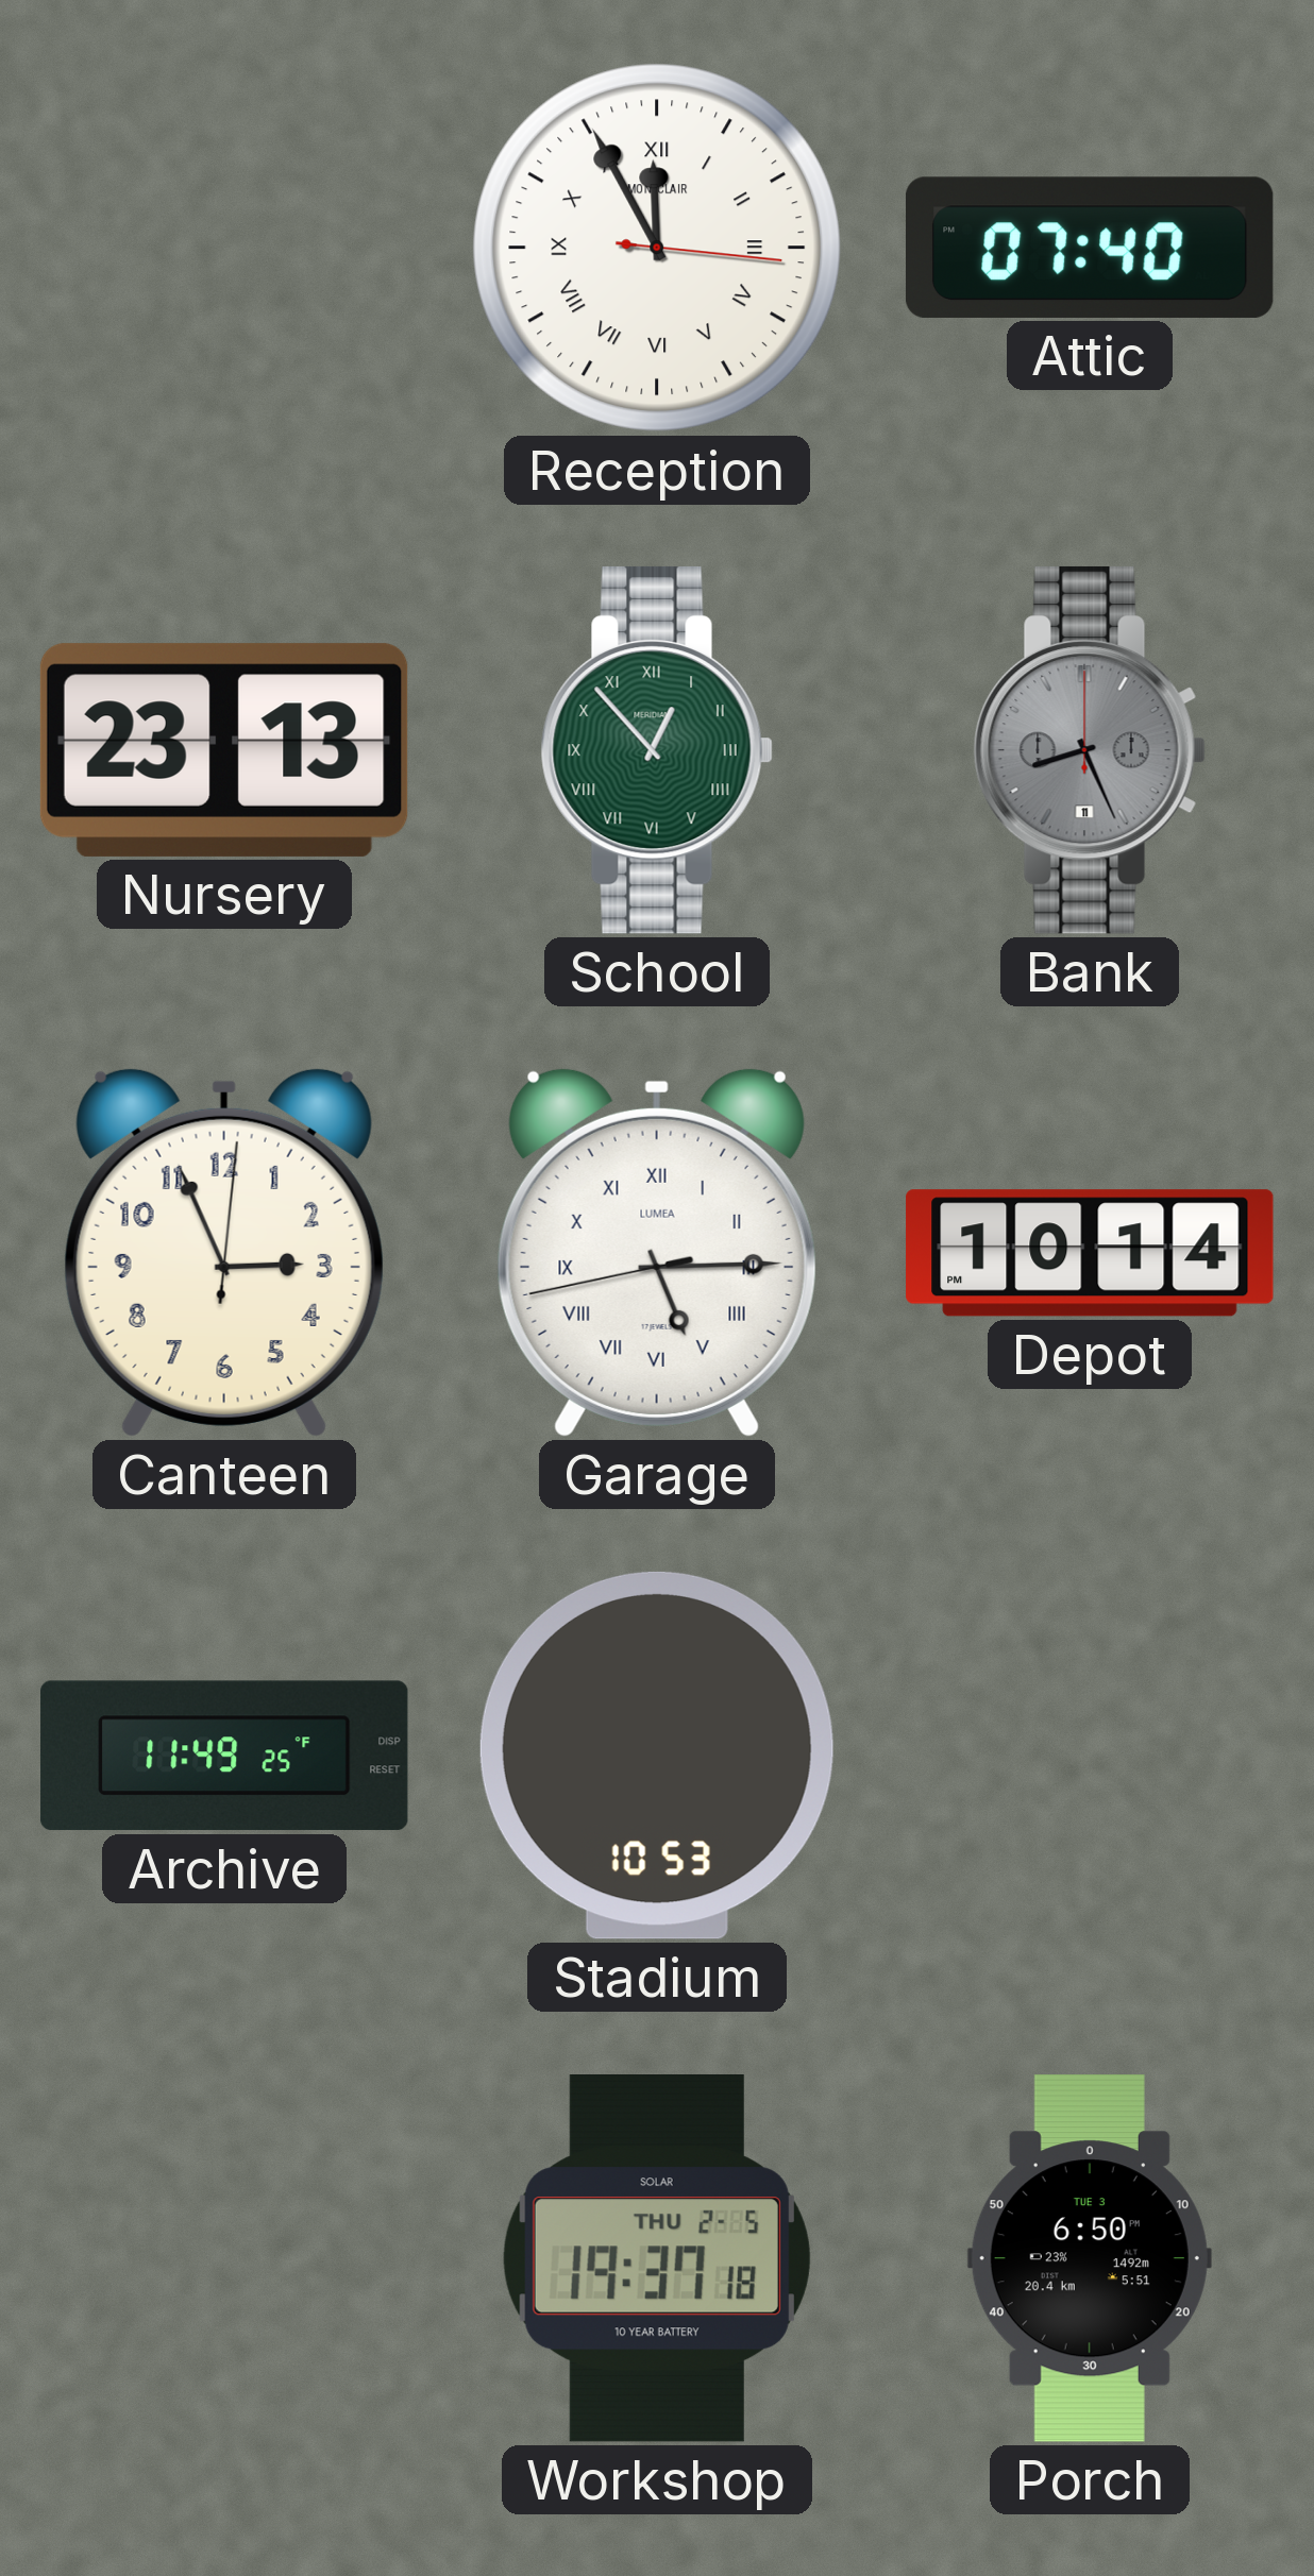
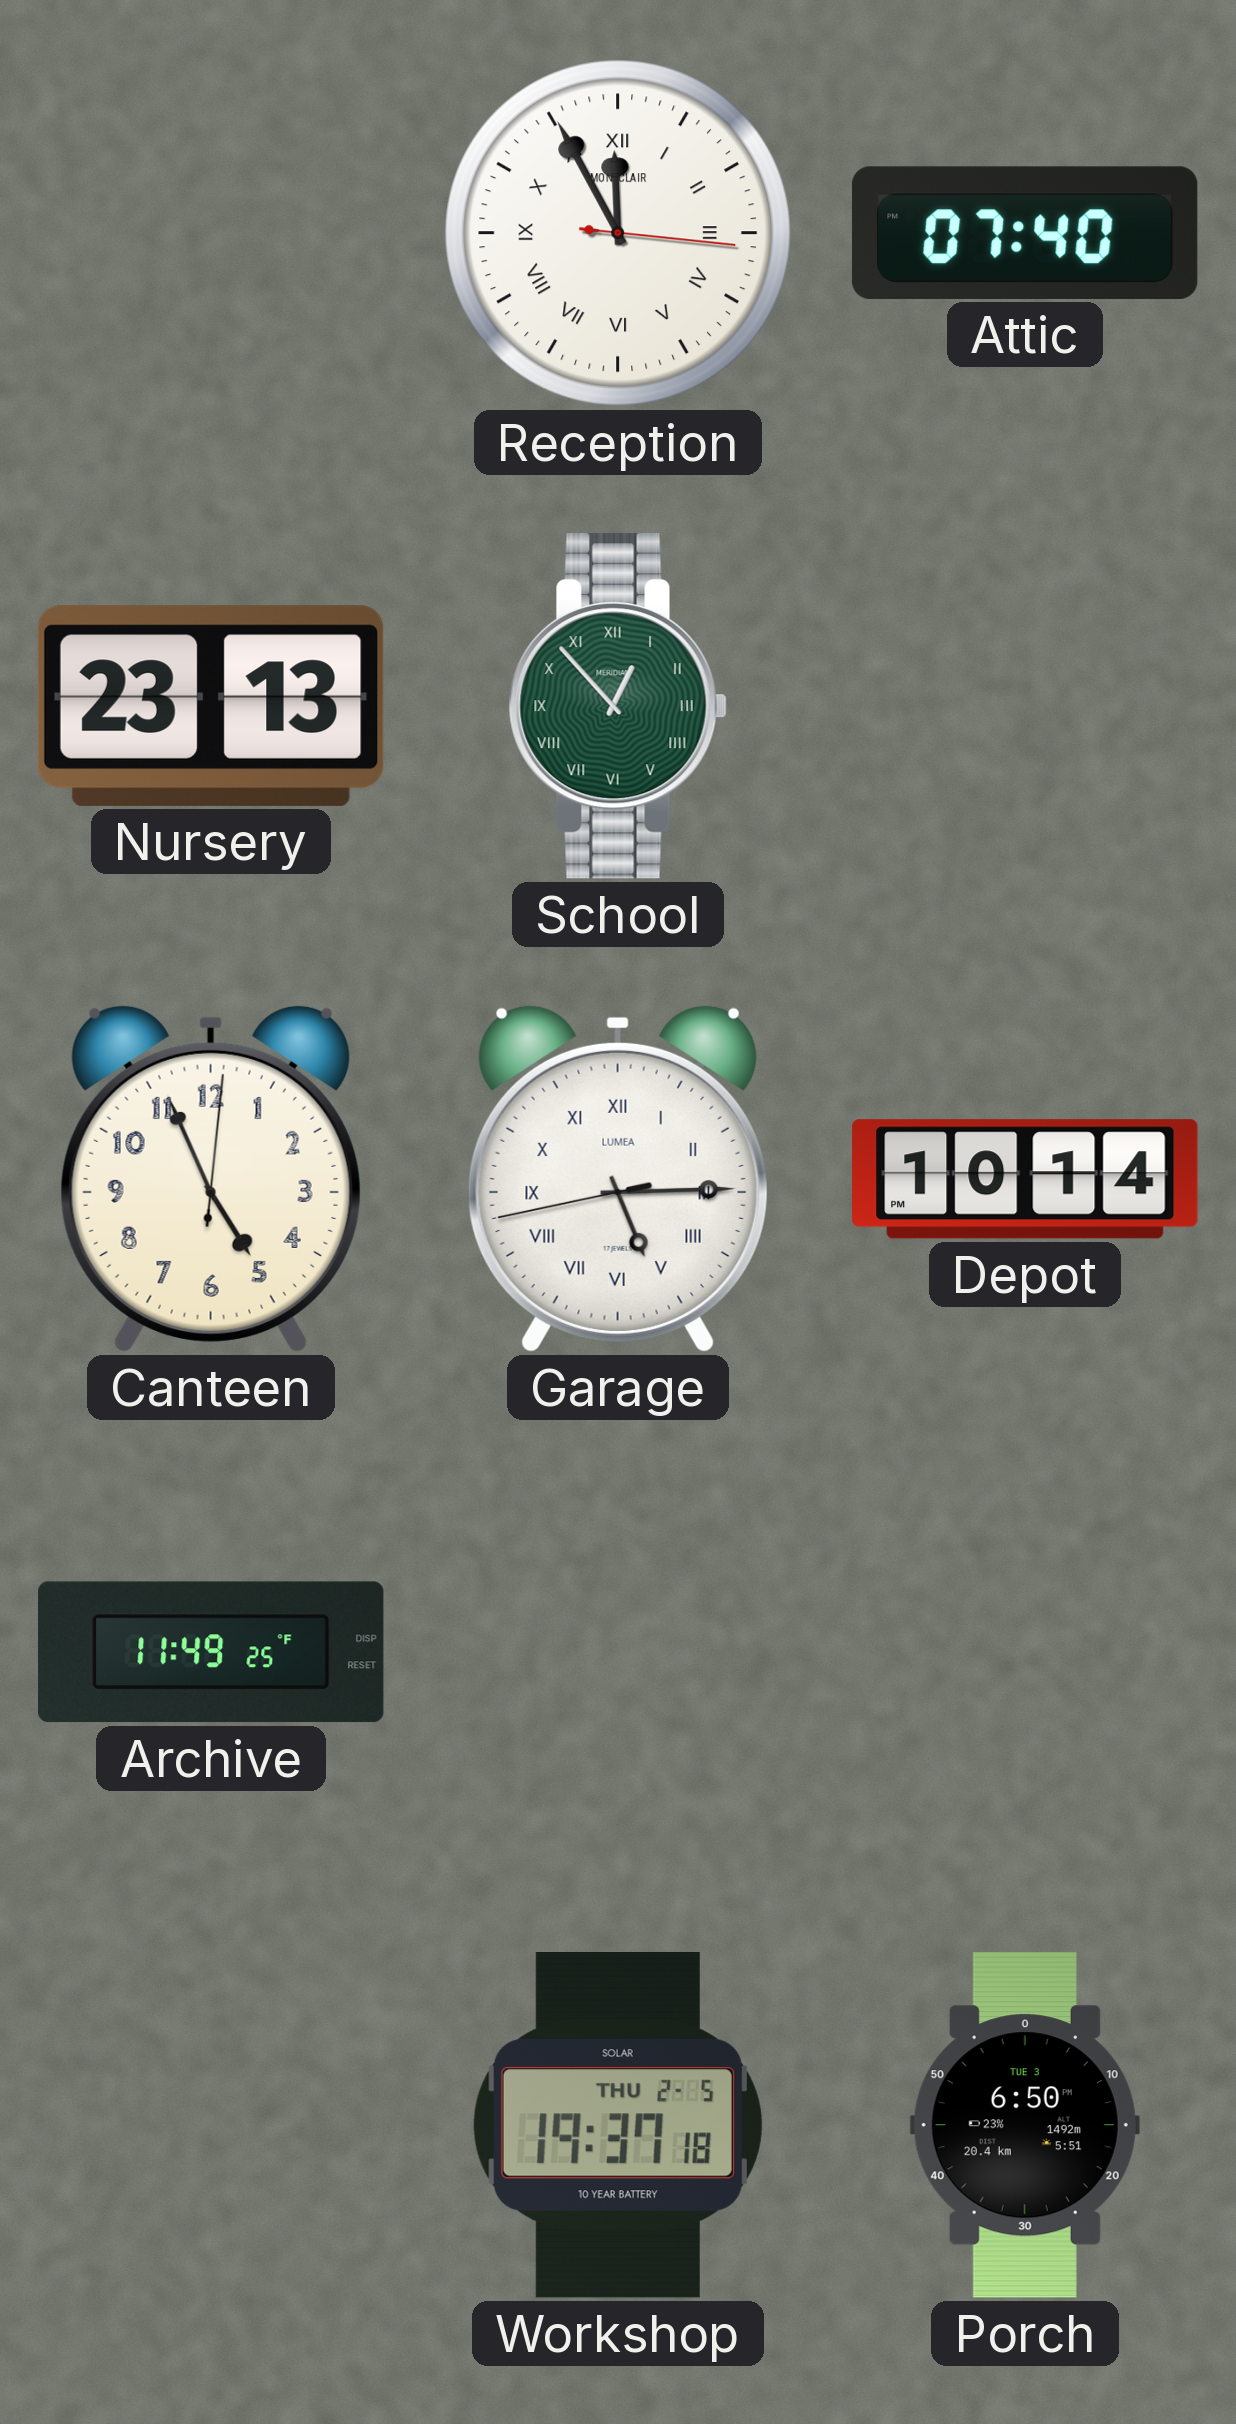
Bank: 8:26 -> none (1090, 750)
Canteen: 2:56 -> 4:56 (211, 1179)
Stadium: 10:53 -> none (657, 1756)
